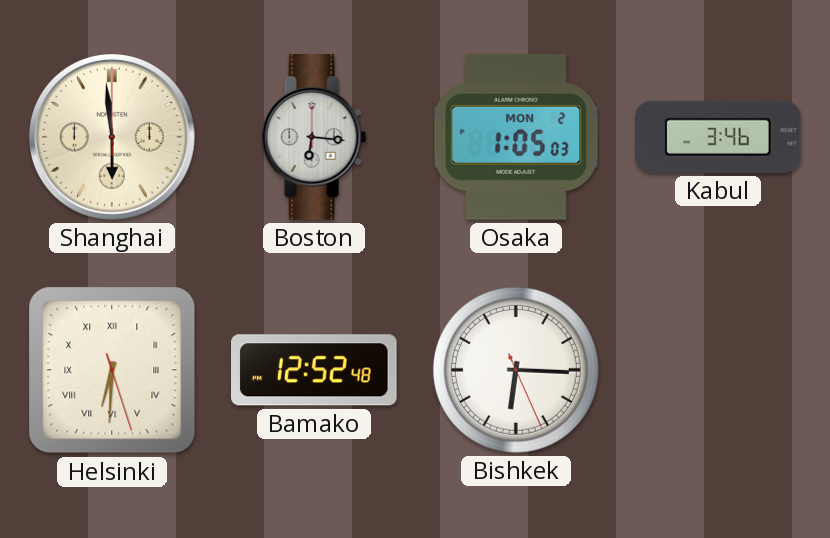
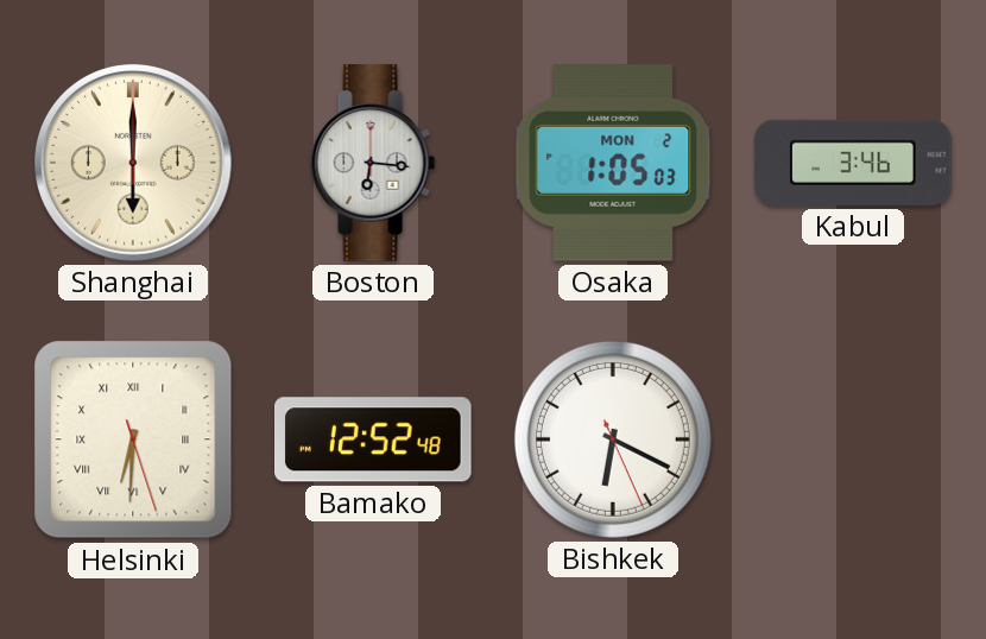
Shanghai: 5:59 -> 6:00 (134, 164)
Bishkek: 6:15 -> 6:19 (613, 439)
